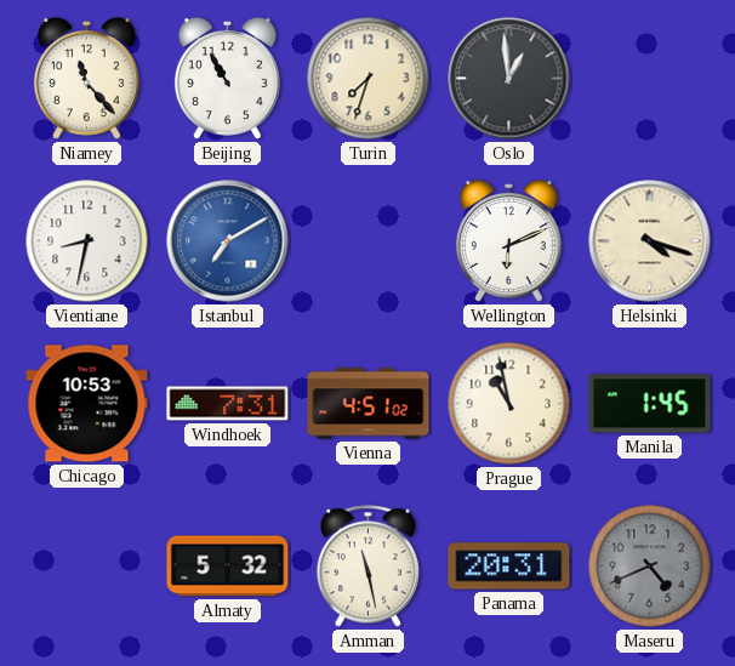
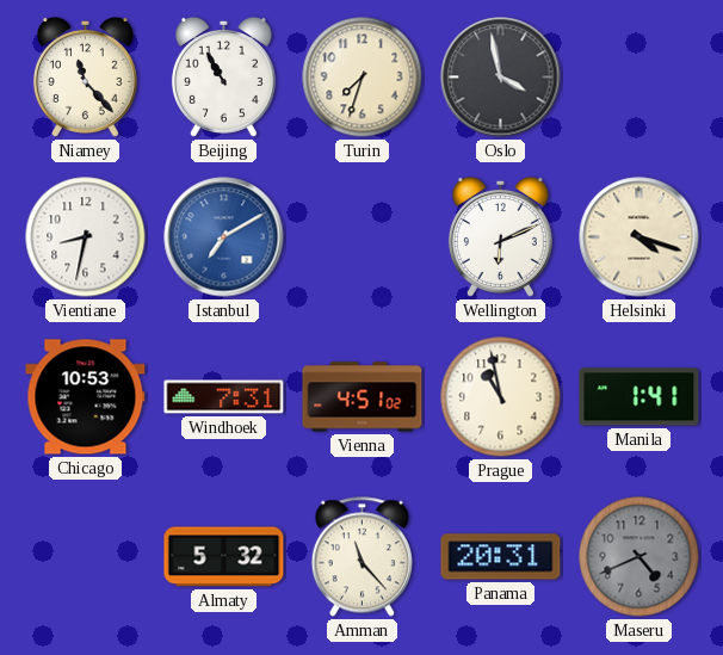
Oslo: 12:59 -> 3:58 (501, 78)
Manila: 1:45 -> 1:41 (639, 397)
Amman: 11:28 -> 11:23 (361, 557)
